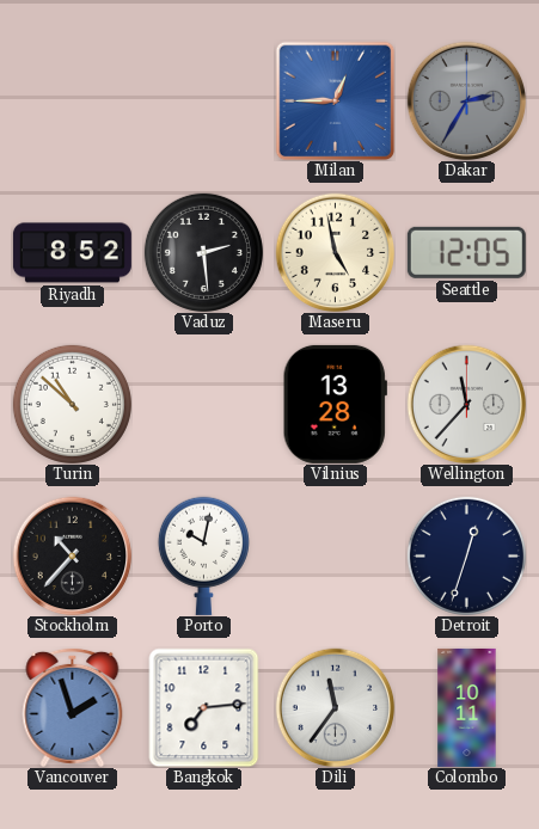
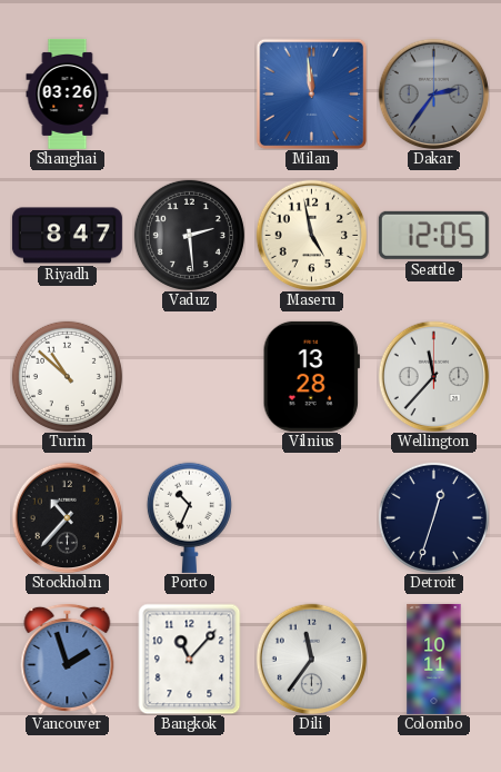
Shanghai: none -> 03:26 (68, 93)
Milan: 12:45 -> 11:59 (311, 93)
Dakar: 2:35 -> 2:36 (433, 93)
Riyadh: 8:52 -> 8:47 (67, 236)
Porto: 10:02 -> 10:34 (189, 517)
Bangkok: 7:14 -> 11:07 (190, 659)
